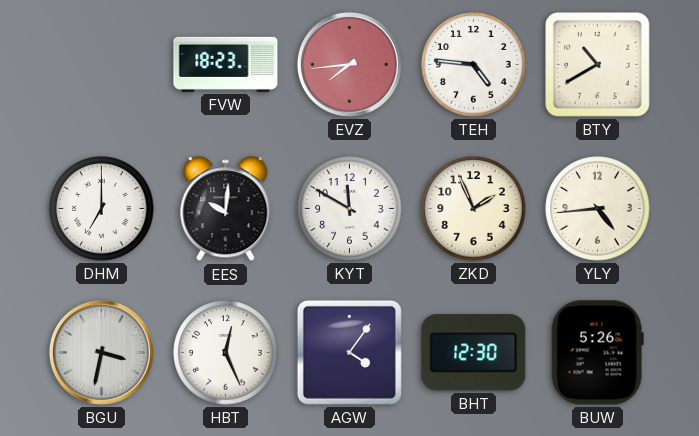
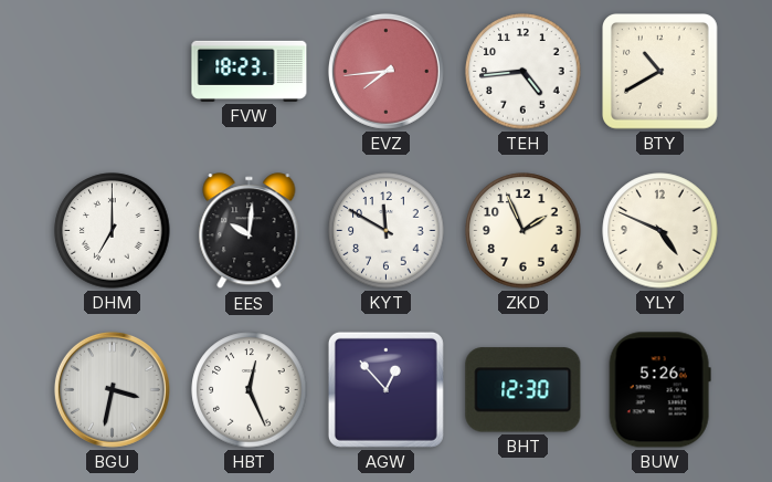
TEH: 4:46 -> 4:44 (524, 72)
YLY: 4:44 -> 4:49 (660, 231)
AGW: 4:06 -> 12:53 (385, 389)
